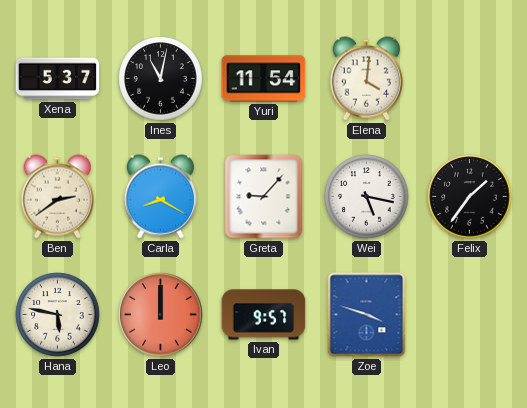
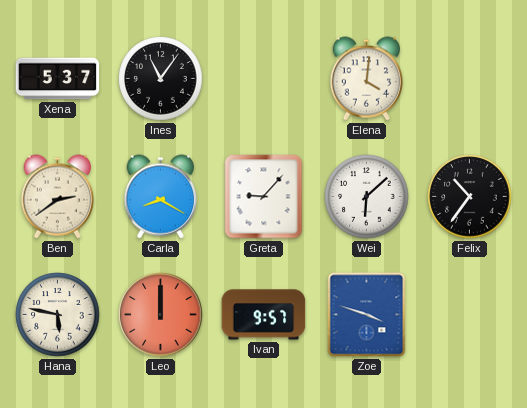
Ines: 11:02 -> 11:06 (161, 79)
Yuri: 11:54 -> none (264, 79)
Wei: 5:17 -> 6:08 (367, 197)
Felix: 1:36 -> 10:36 (470, 197)
